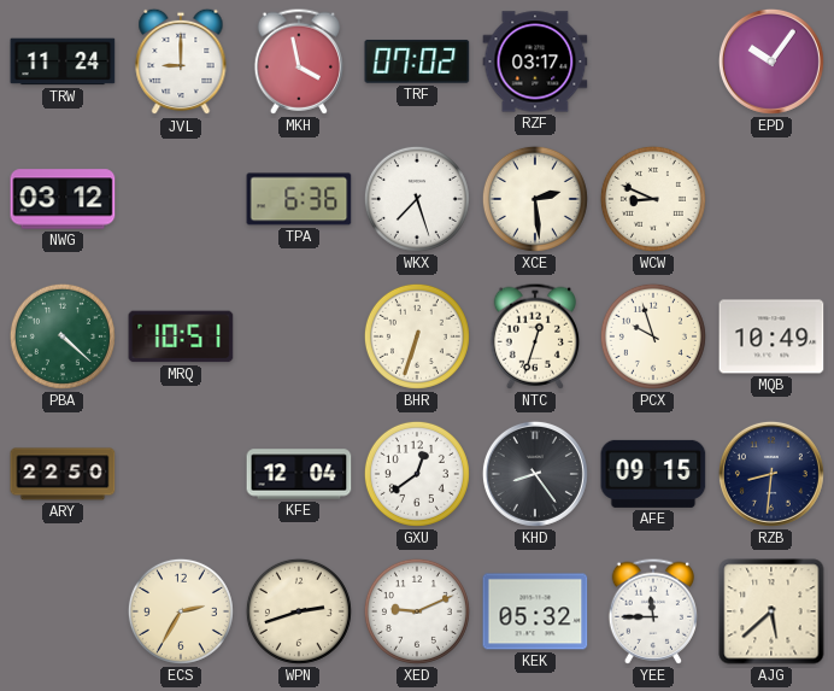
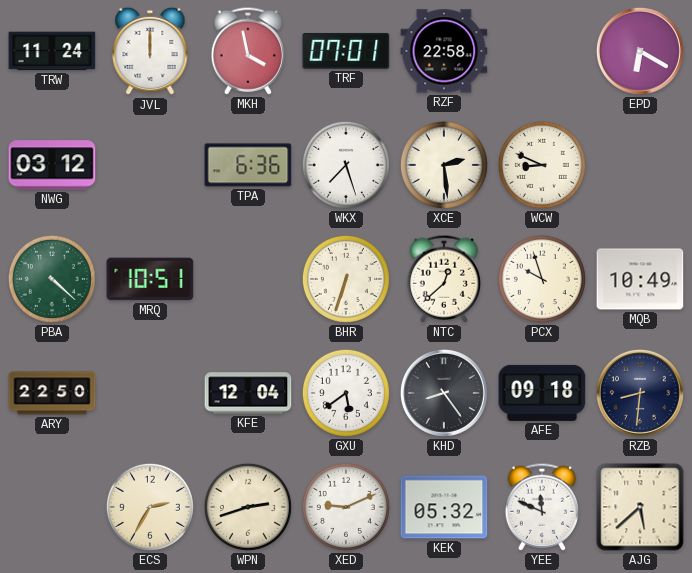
JVL: 9:00 -> 12:00 (150, 51)
TRF: 07:02 -> 07:01 (346, 51)
RZF: 03:17 -> 22:58 (444, 51)
EPD: 10:06 -> 6:20 (640, 51)
NTC: 12:33 -> 12:38 (443, 279)
GXU: 12:39 -> 5:39 (346, 393)
AFE: 09:15 -> 09:18 (542, 393)
YEE: 11:45 -> 11:49 (541, 507)
